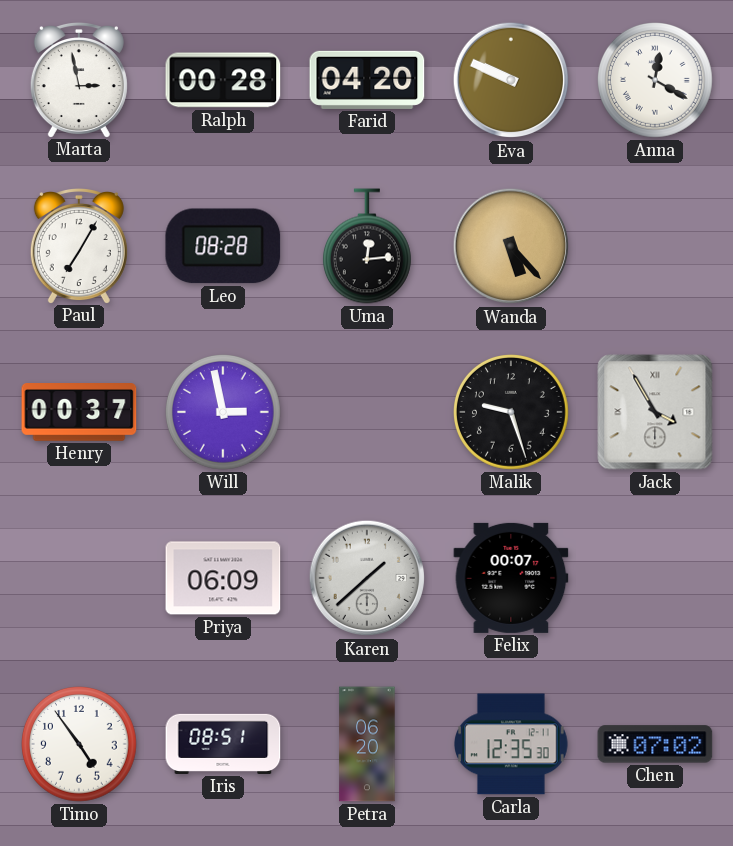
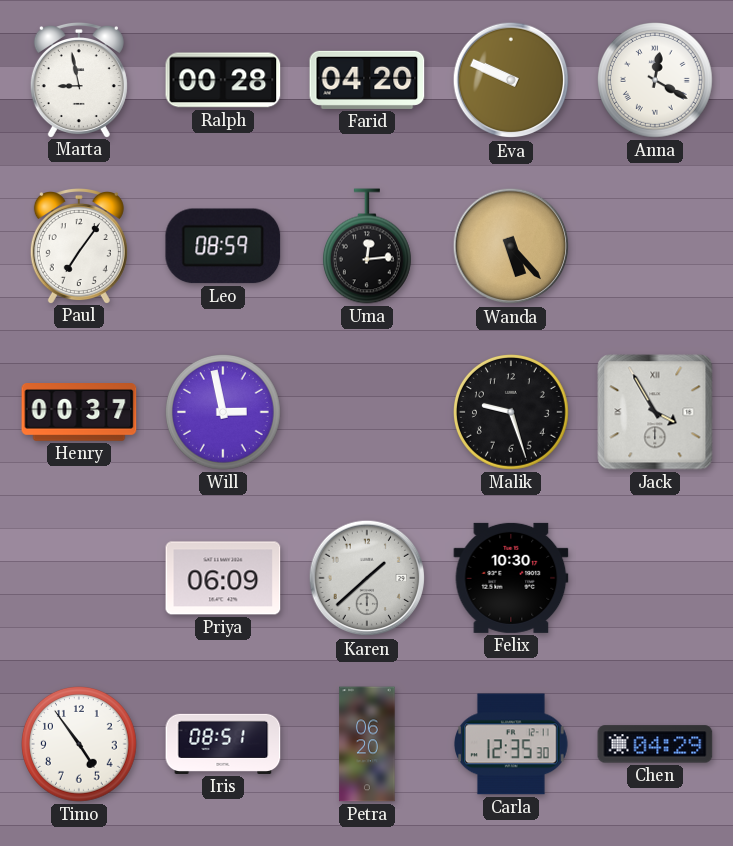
Marta: 2:58 -> 8:58 (79, 80)
Paul: 7:05 -> 7:06 (79, 246)
Leo: 08:28 -> 08:59 (223, 246)
Felix: 00:07 -> 10:30 (511, 578)
Chen: 07:02 -> 04:29 (655, 744)
